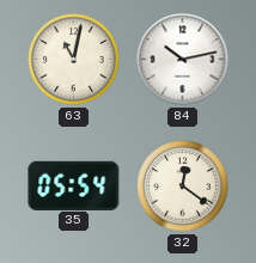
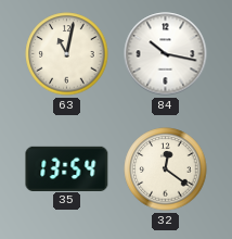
84: 10:13 -> 10:17 (166, 54)
35: 05:54 -> 13:54 (67, 168)
